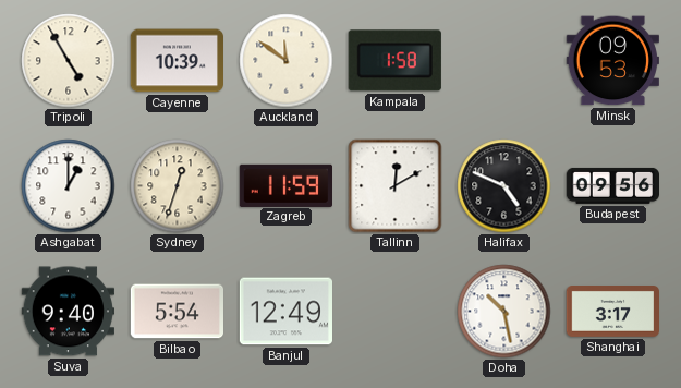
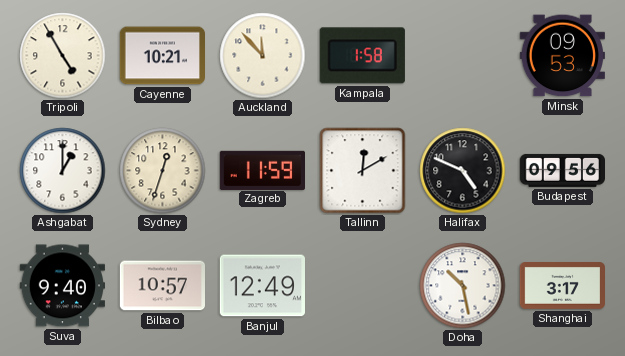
Cayenne: 10:39 -> 10:21 (162, 56)
Auckland: 11:51 -> 11:53 (263, 56)
Bilbao: 5:54 -> 10:57 (162, 286)
